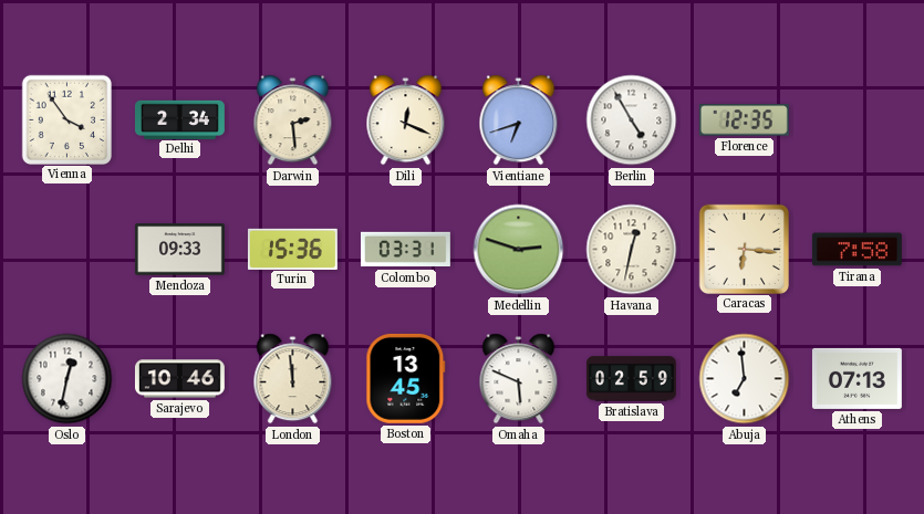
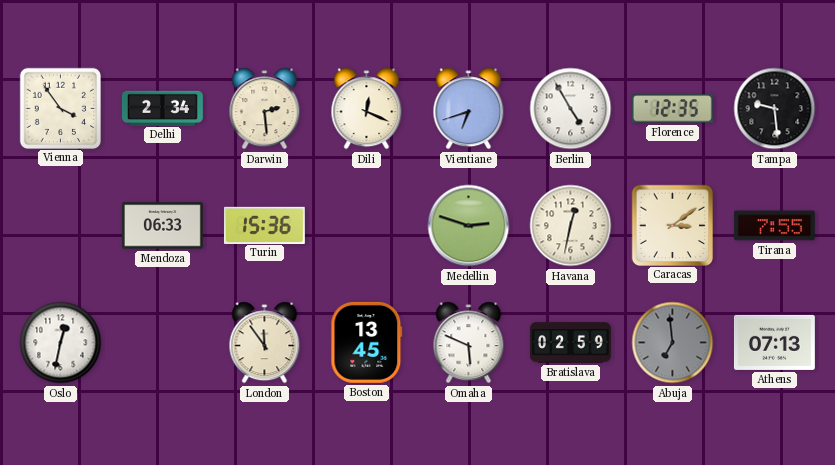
Tampa: none -> 9:29 (775, 109)
Mendoza: 09:33 -> 06:33 (162, 226)
Colombo: 03:31 -> none (405, 250)
Caracas: 6:16 -> 3:09 (672, 225)
Tirana: 7:58 -> 7:55 (774, 226)
Sarajevo: 10:46 -> none (179, 379)
London: 11:59 -> 11:54 (265, 343)
Abuja dial: white -> grey (673, 343)
